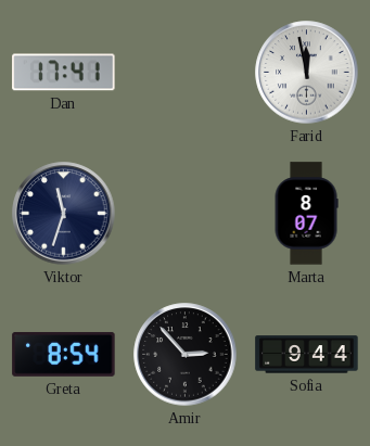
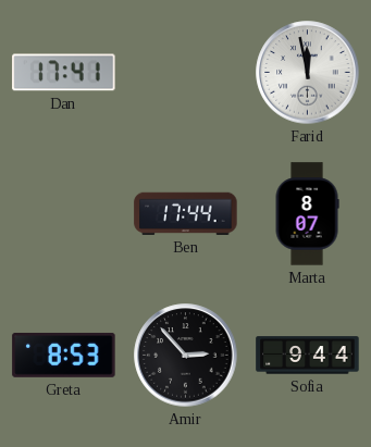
Viktor: 11:33 -> none (64, 214)
Ben: none -> 17:44 (186, 213)
Greta: 8:54 -> 8:53 (64, 355)
